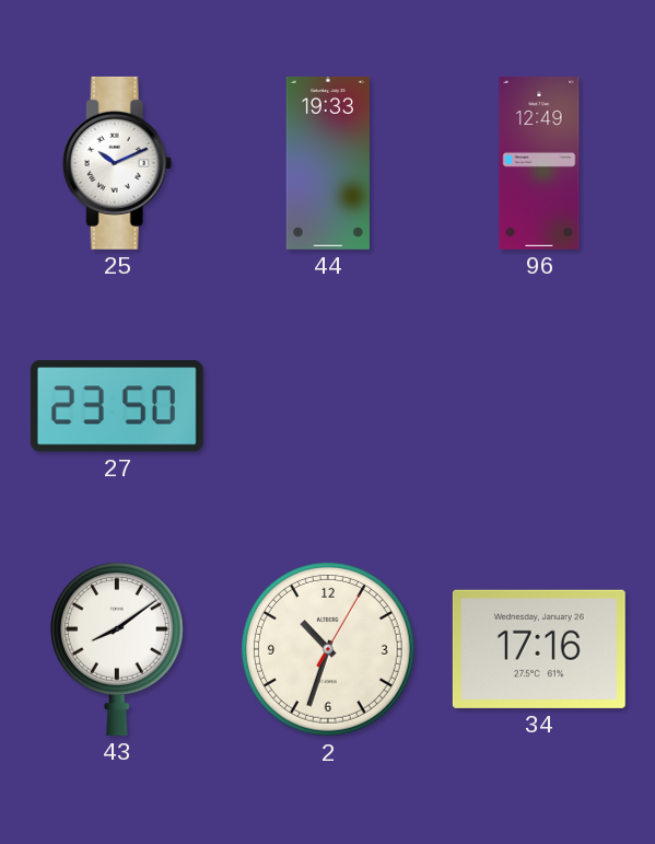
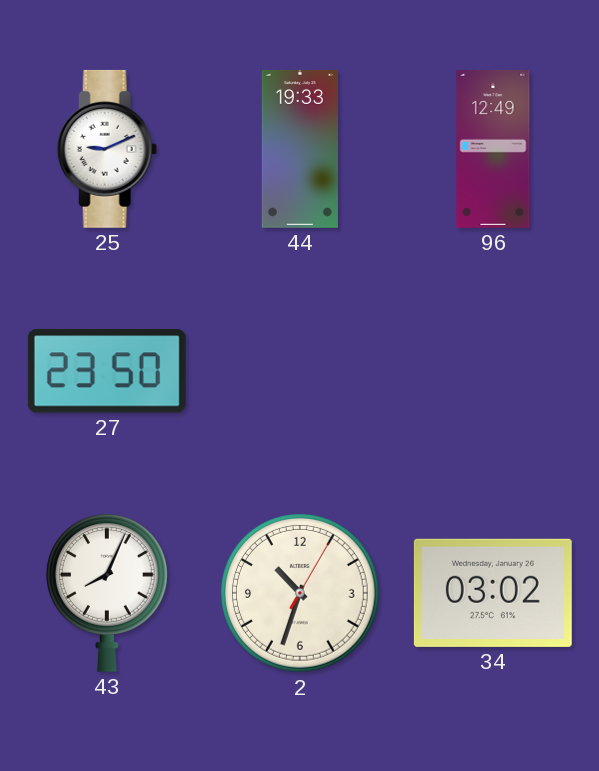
25: 10:11 -> 9:11 (107, 149)
43: 8:09 -> 8:04 (107, 593)
34: 17:16 -> 03:02 (493, 593)
